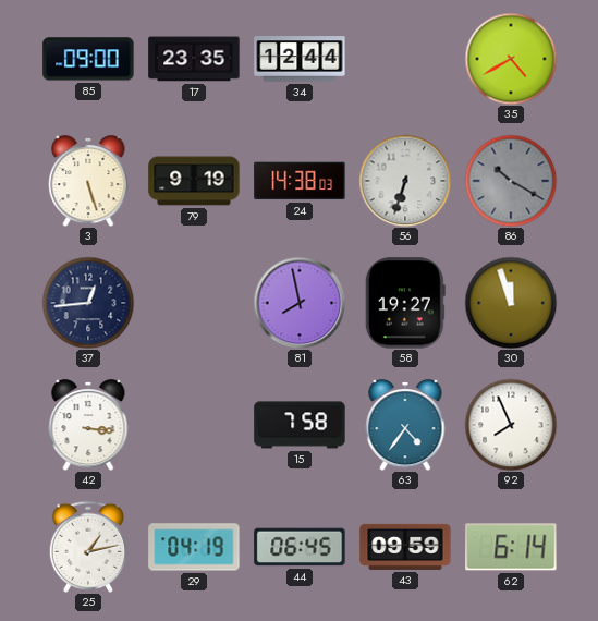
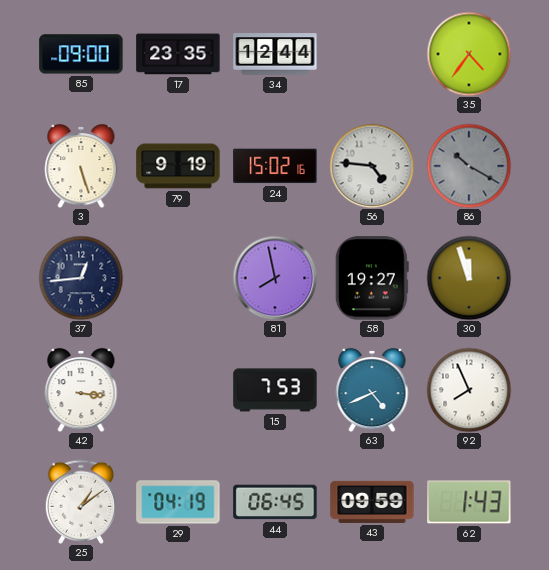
35: 4:40 -> 4:36 (469, 54)
24: 14:38 -> 15:02 (275, 166)
56: 6:33 -> 4:46 (372, 166)
15: 7:58 -> 7:53 (275, 390)
63: 4:36 -> 4:41 (372, 390)
25: 1:13 -> 1:09 (80, 502)
62: 6:14 -> 1:43 (469, 502)
